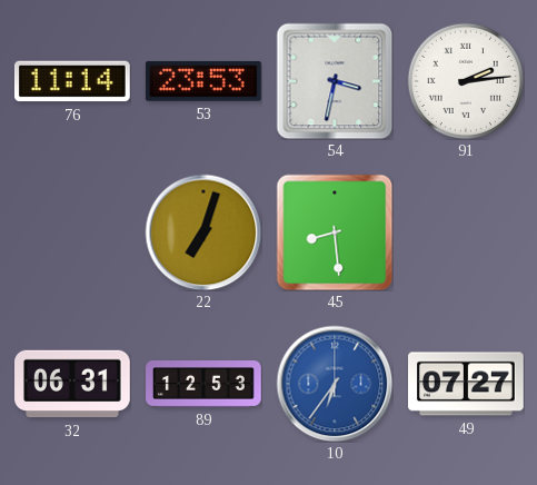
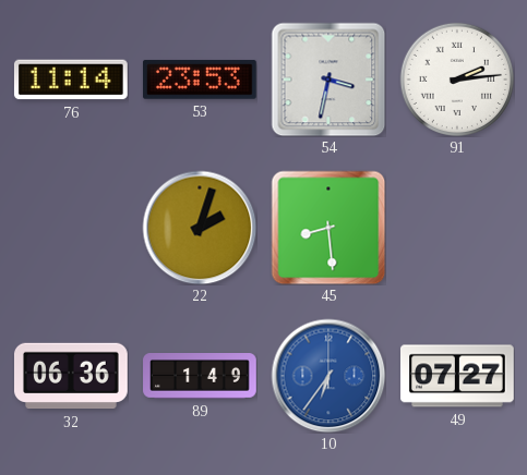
22: 7:03 -> 2:03 (200, 228)
32: 06:31 -> 06:36 (72, 376)
89: 12:53 -> 1:49 (200, 377)
